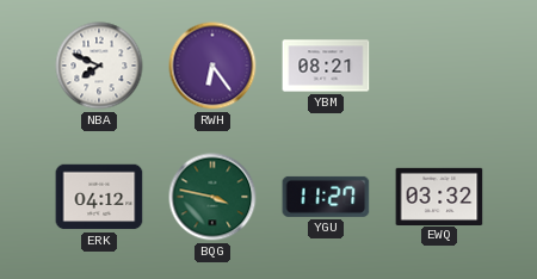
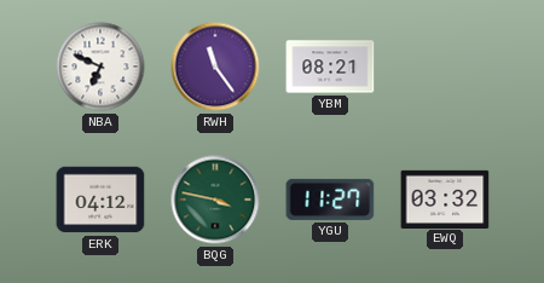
NBA: 7:49 -> 6:49 (100, 67)
RWH: 6:24 -> 11:24 (215, 67)
